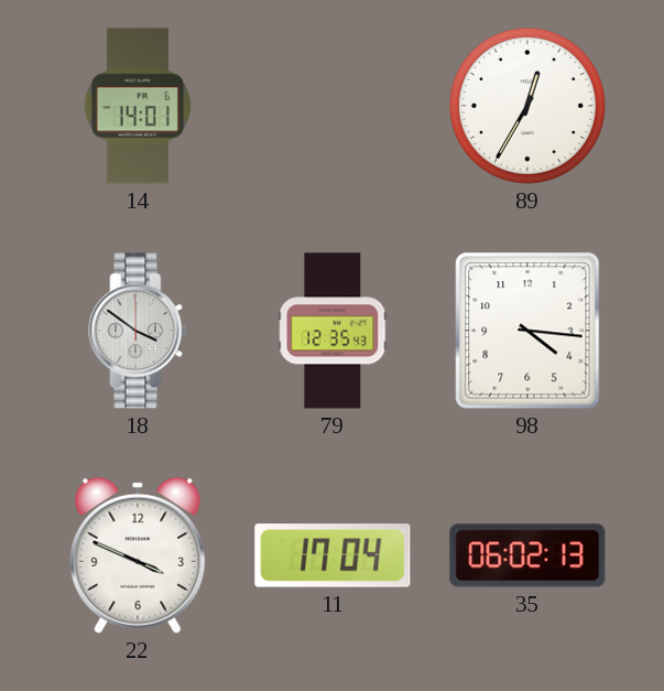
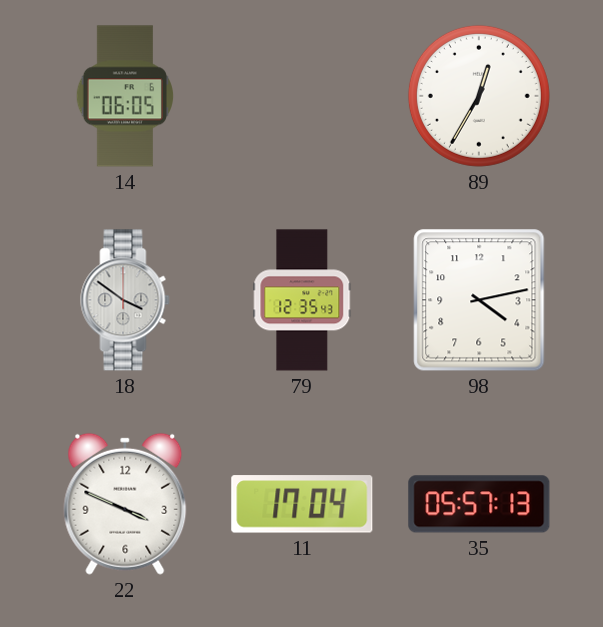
14: 14:01 -> 06:05 (124, 96)
98: 4:16 -> 4:13 (479, 300)
35: 06:02 -> 05:57 (479, 504)
